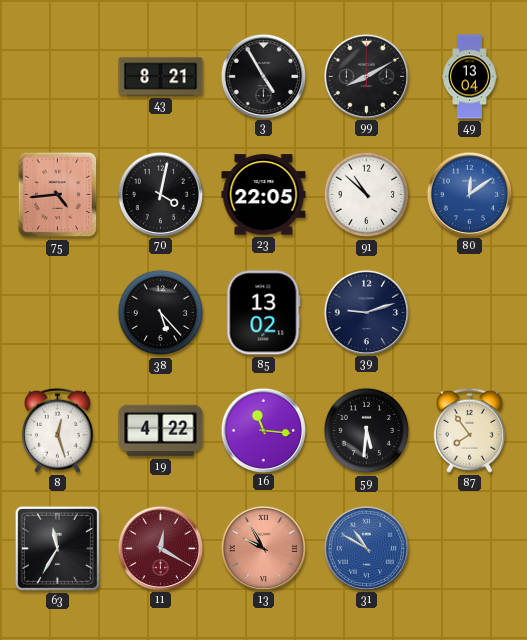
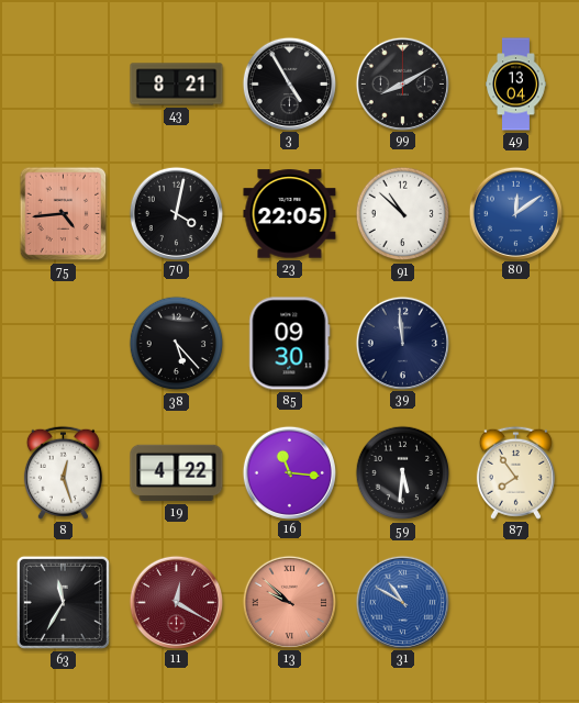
85: 13:02 -> 09:30 (290, 344)
39: 9:12 -> 11:59 (402, 343)
13: 9:55 -> 9:52 (289, 602)
